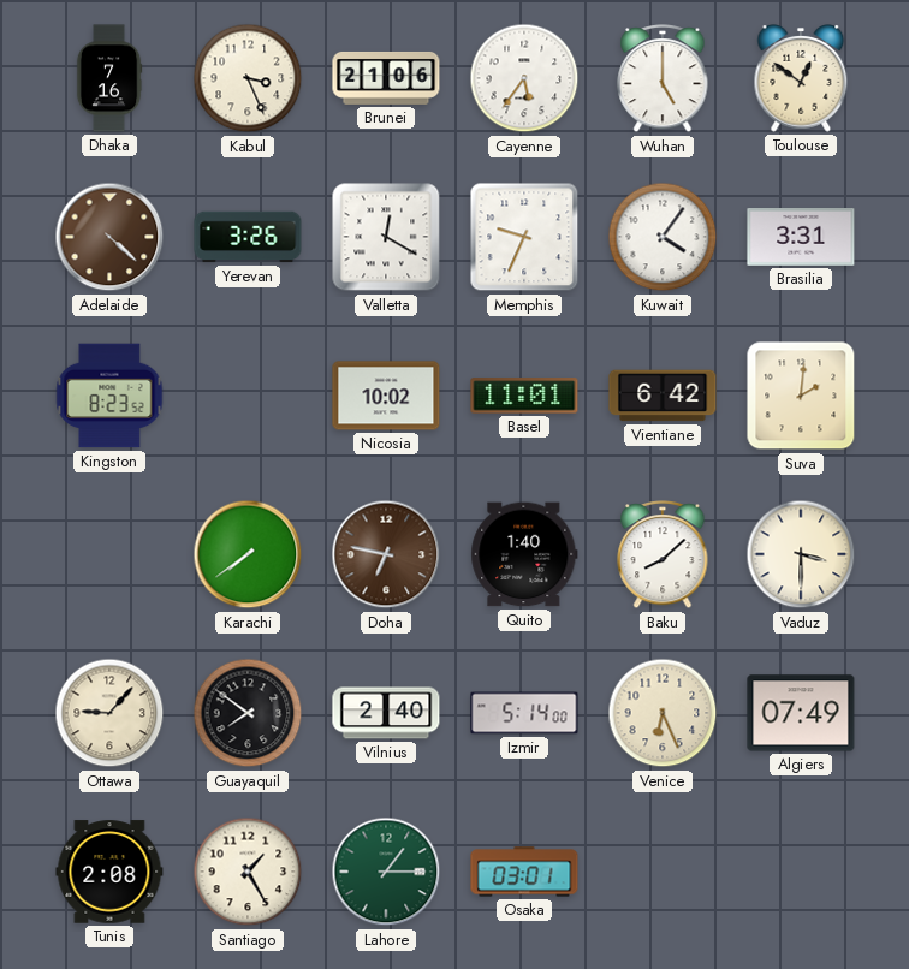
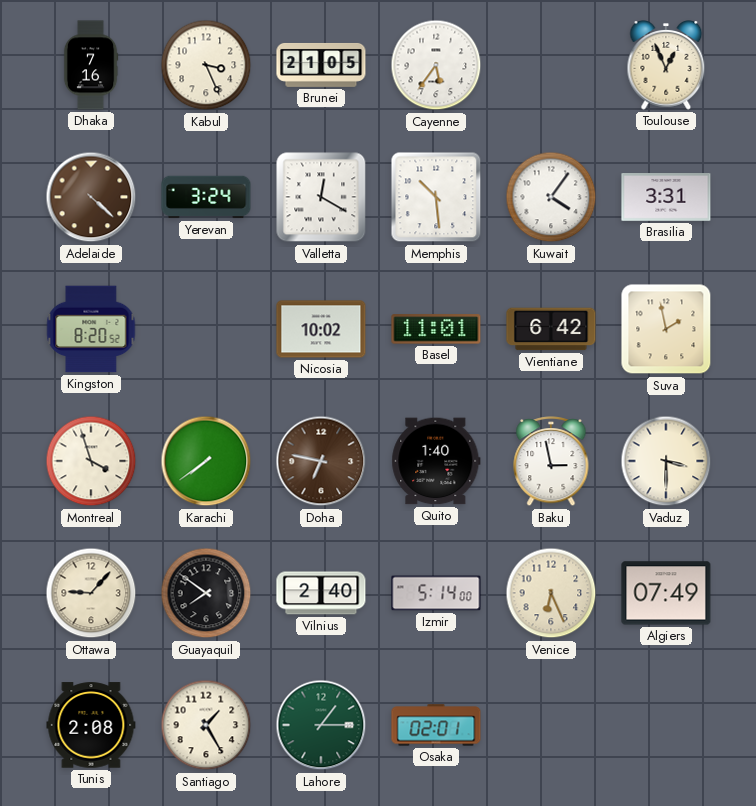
Brunei: 21:06 -> 21:05 (321, 65)
Wuhan: 5:00 -> none (663, 79)
Toulouse: 12:51 -> 12:56 (666, 66)
Yerevan: 3:26 -> 3:24 (206, 197)
Memphis: 9:34 -> 10:29 (436, 197)
Kingston: 8:23 -> 8:20 (91, 329)
Suva: 2:01 -> 1:58 (666, 329)
Montreal: none -> 3:57 (91, 461)
Baku: 8:08 -> 2:58 (551, 462)
Osaka: 03:01 -> 02:01 (436, 725)
